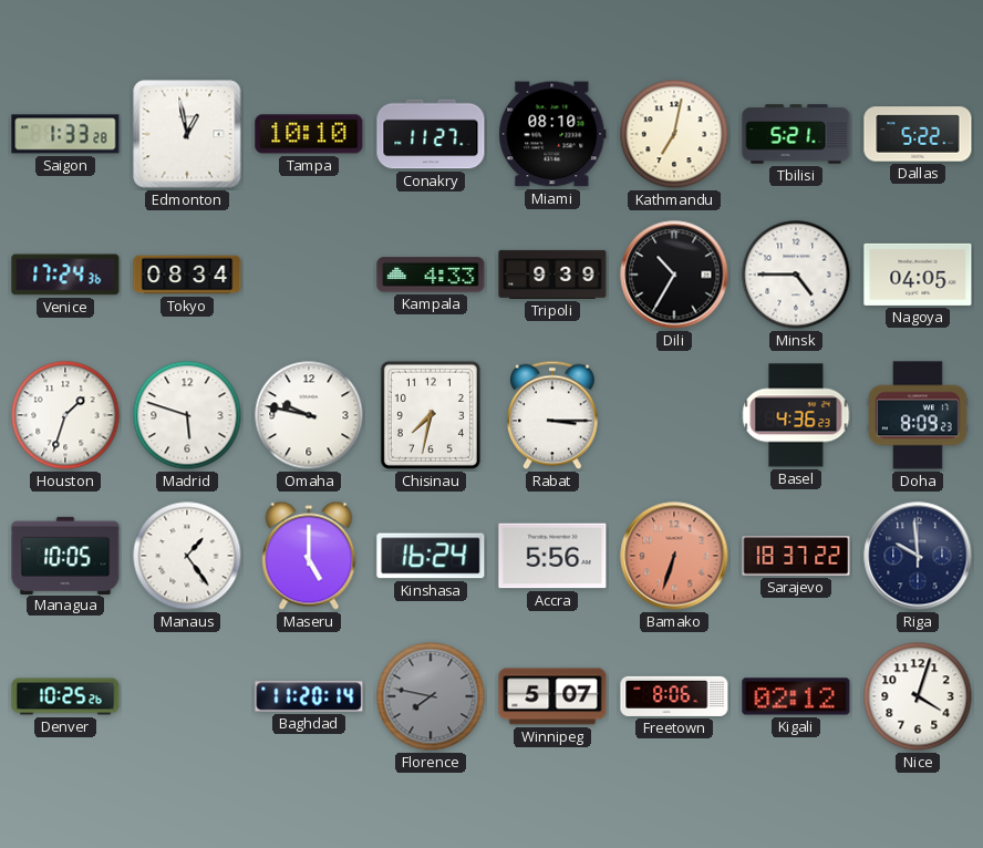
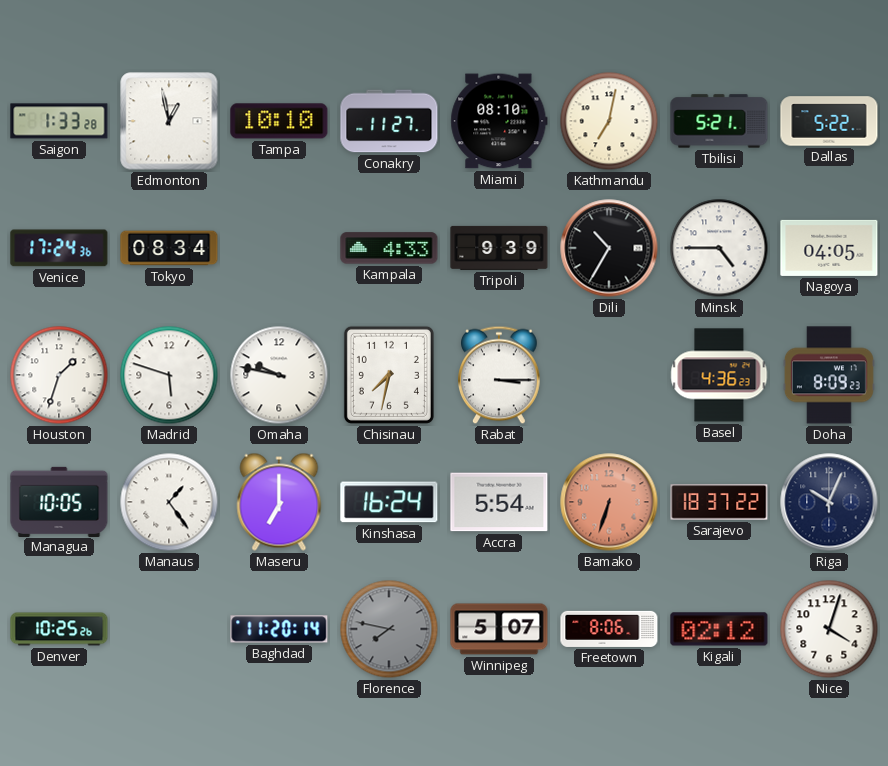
Maseru: 5:00 -> 7:00 (279, 502)
Accra: 5:56 -> 5:54 (499, 502)
Riga: 9:59 -> 10:04 (829, 502)
